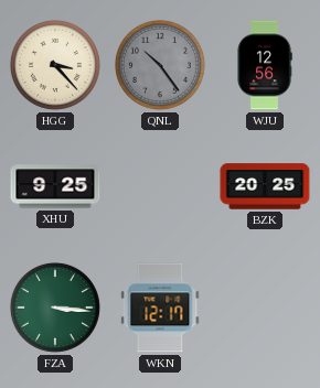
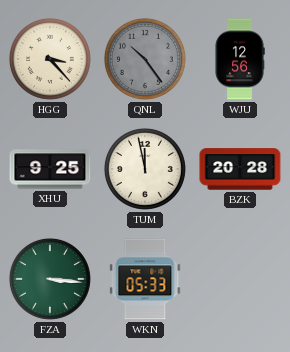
TUM: none -> 11:58 (145, 169)
BZK: 20:25 -> 20:28 (240, 169)
WKN: 12:17 -> 05:33 (145, 279)
